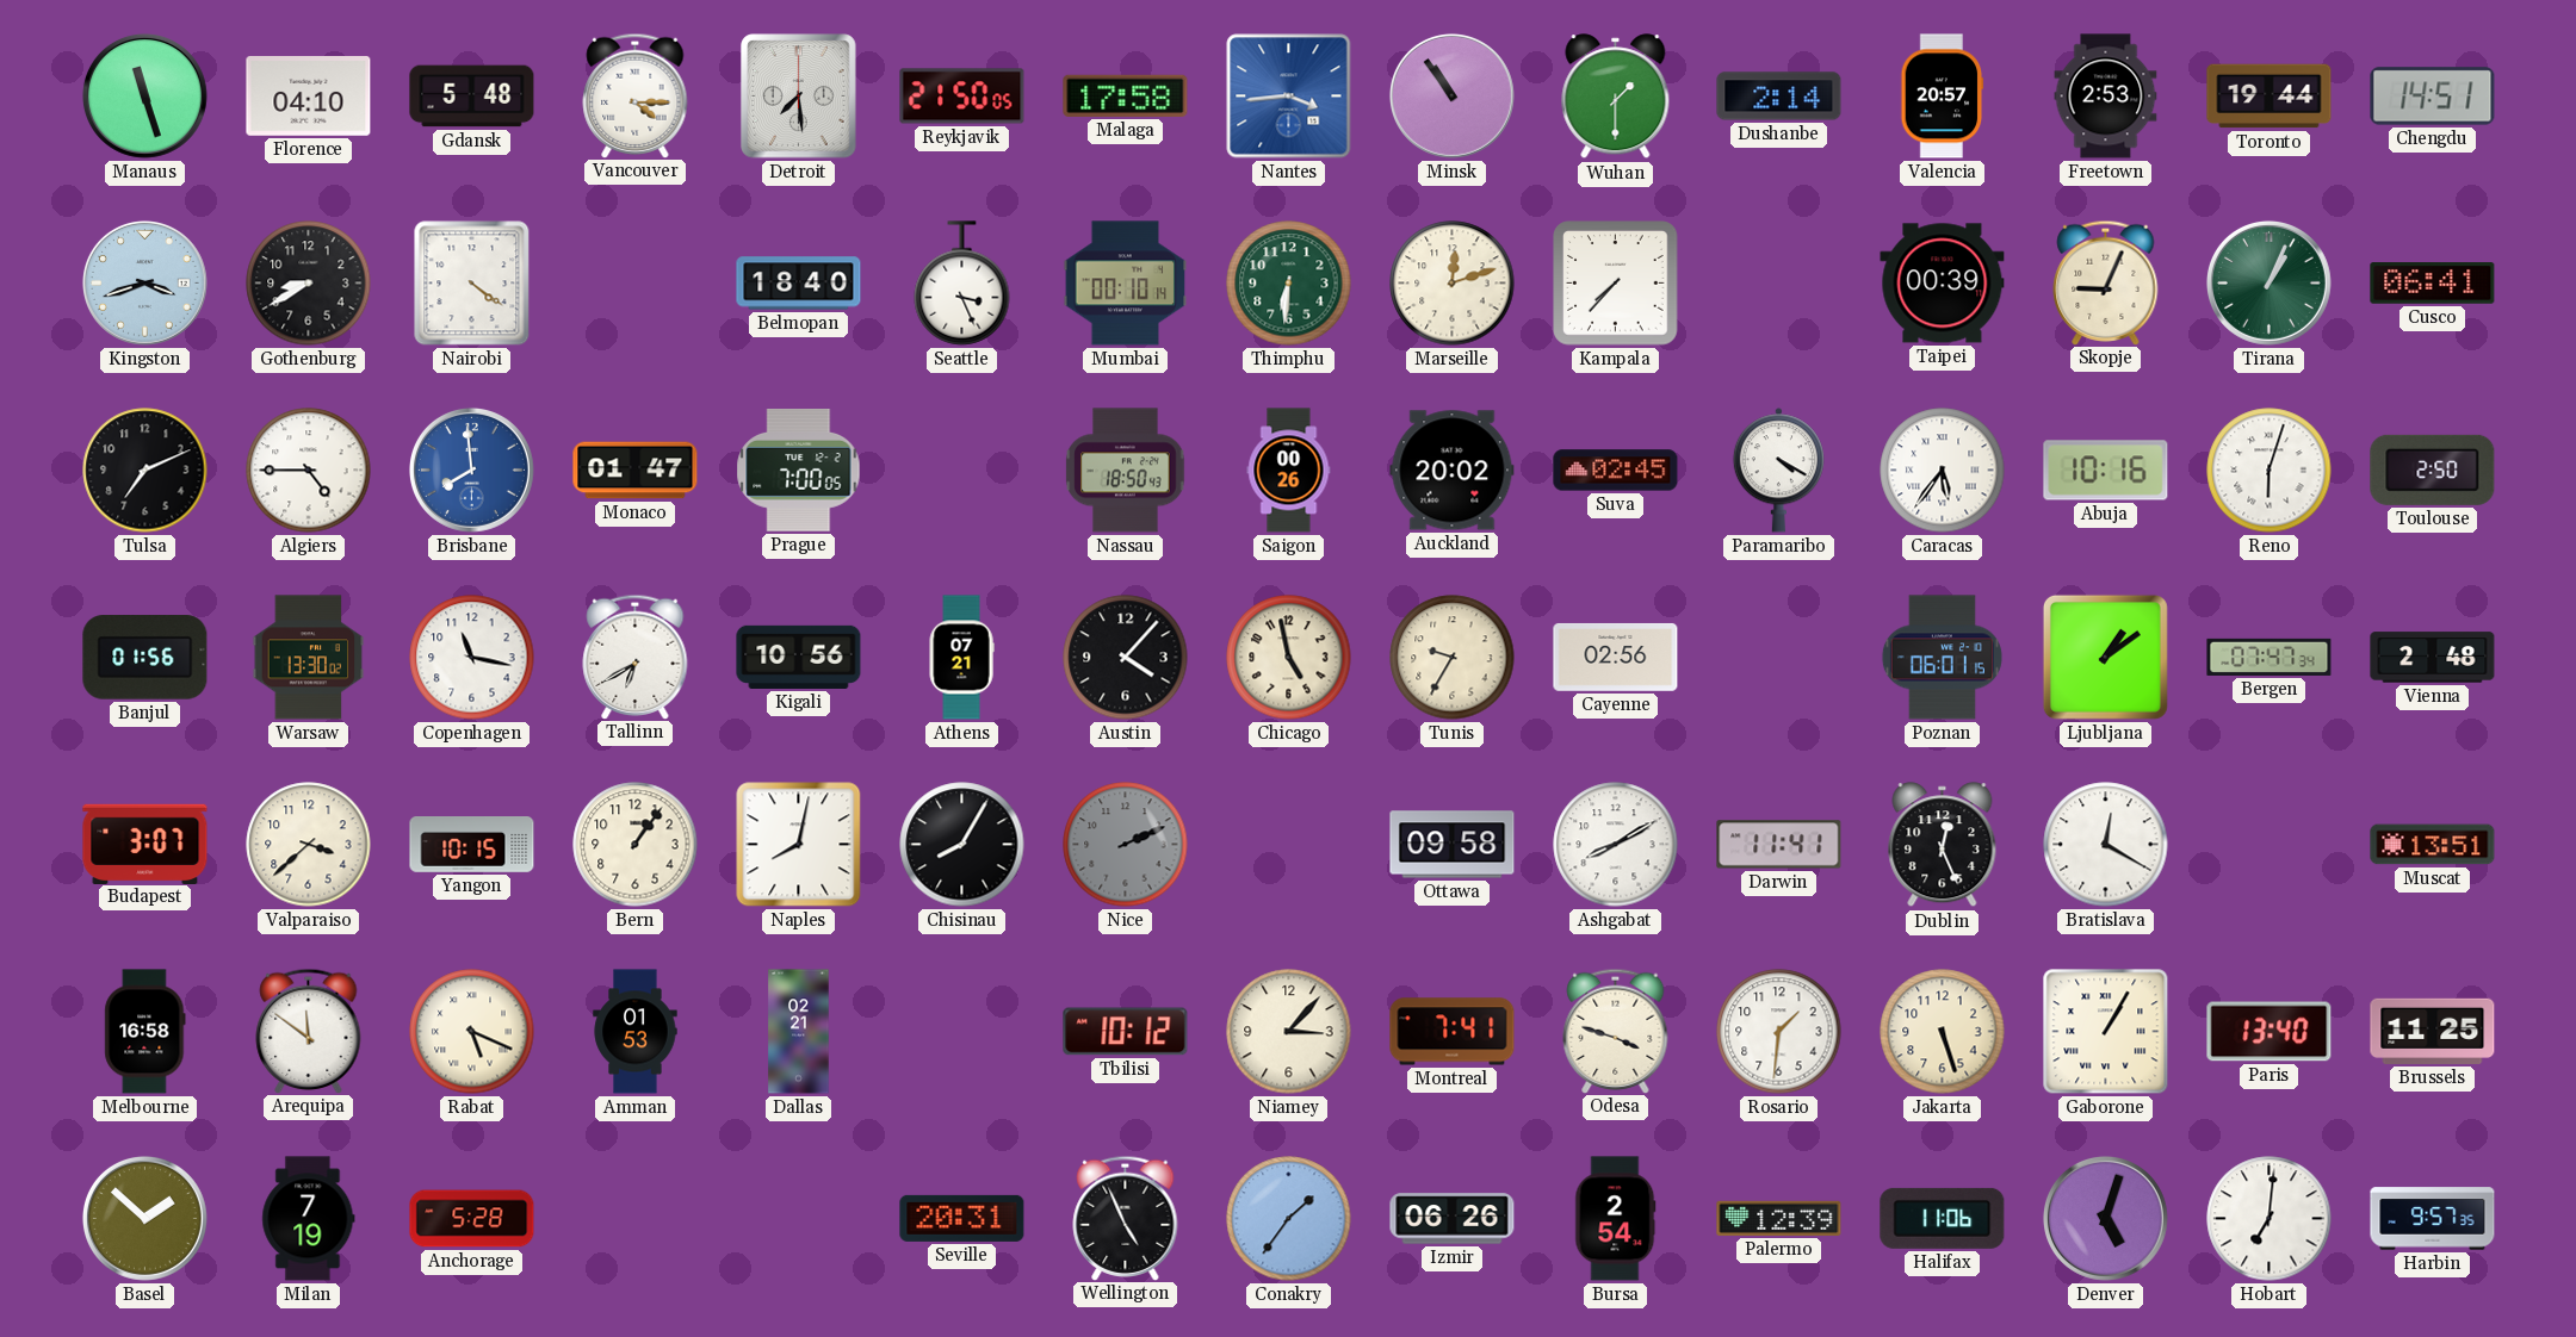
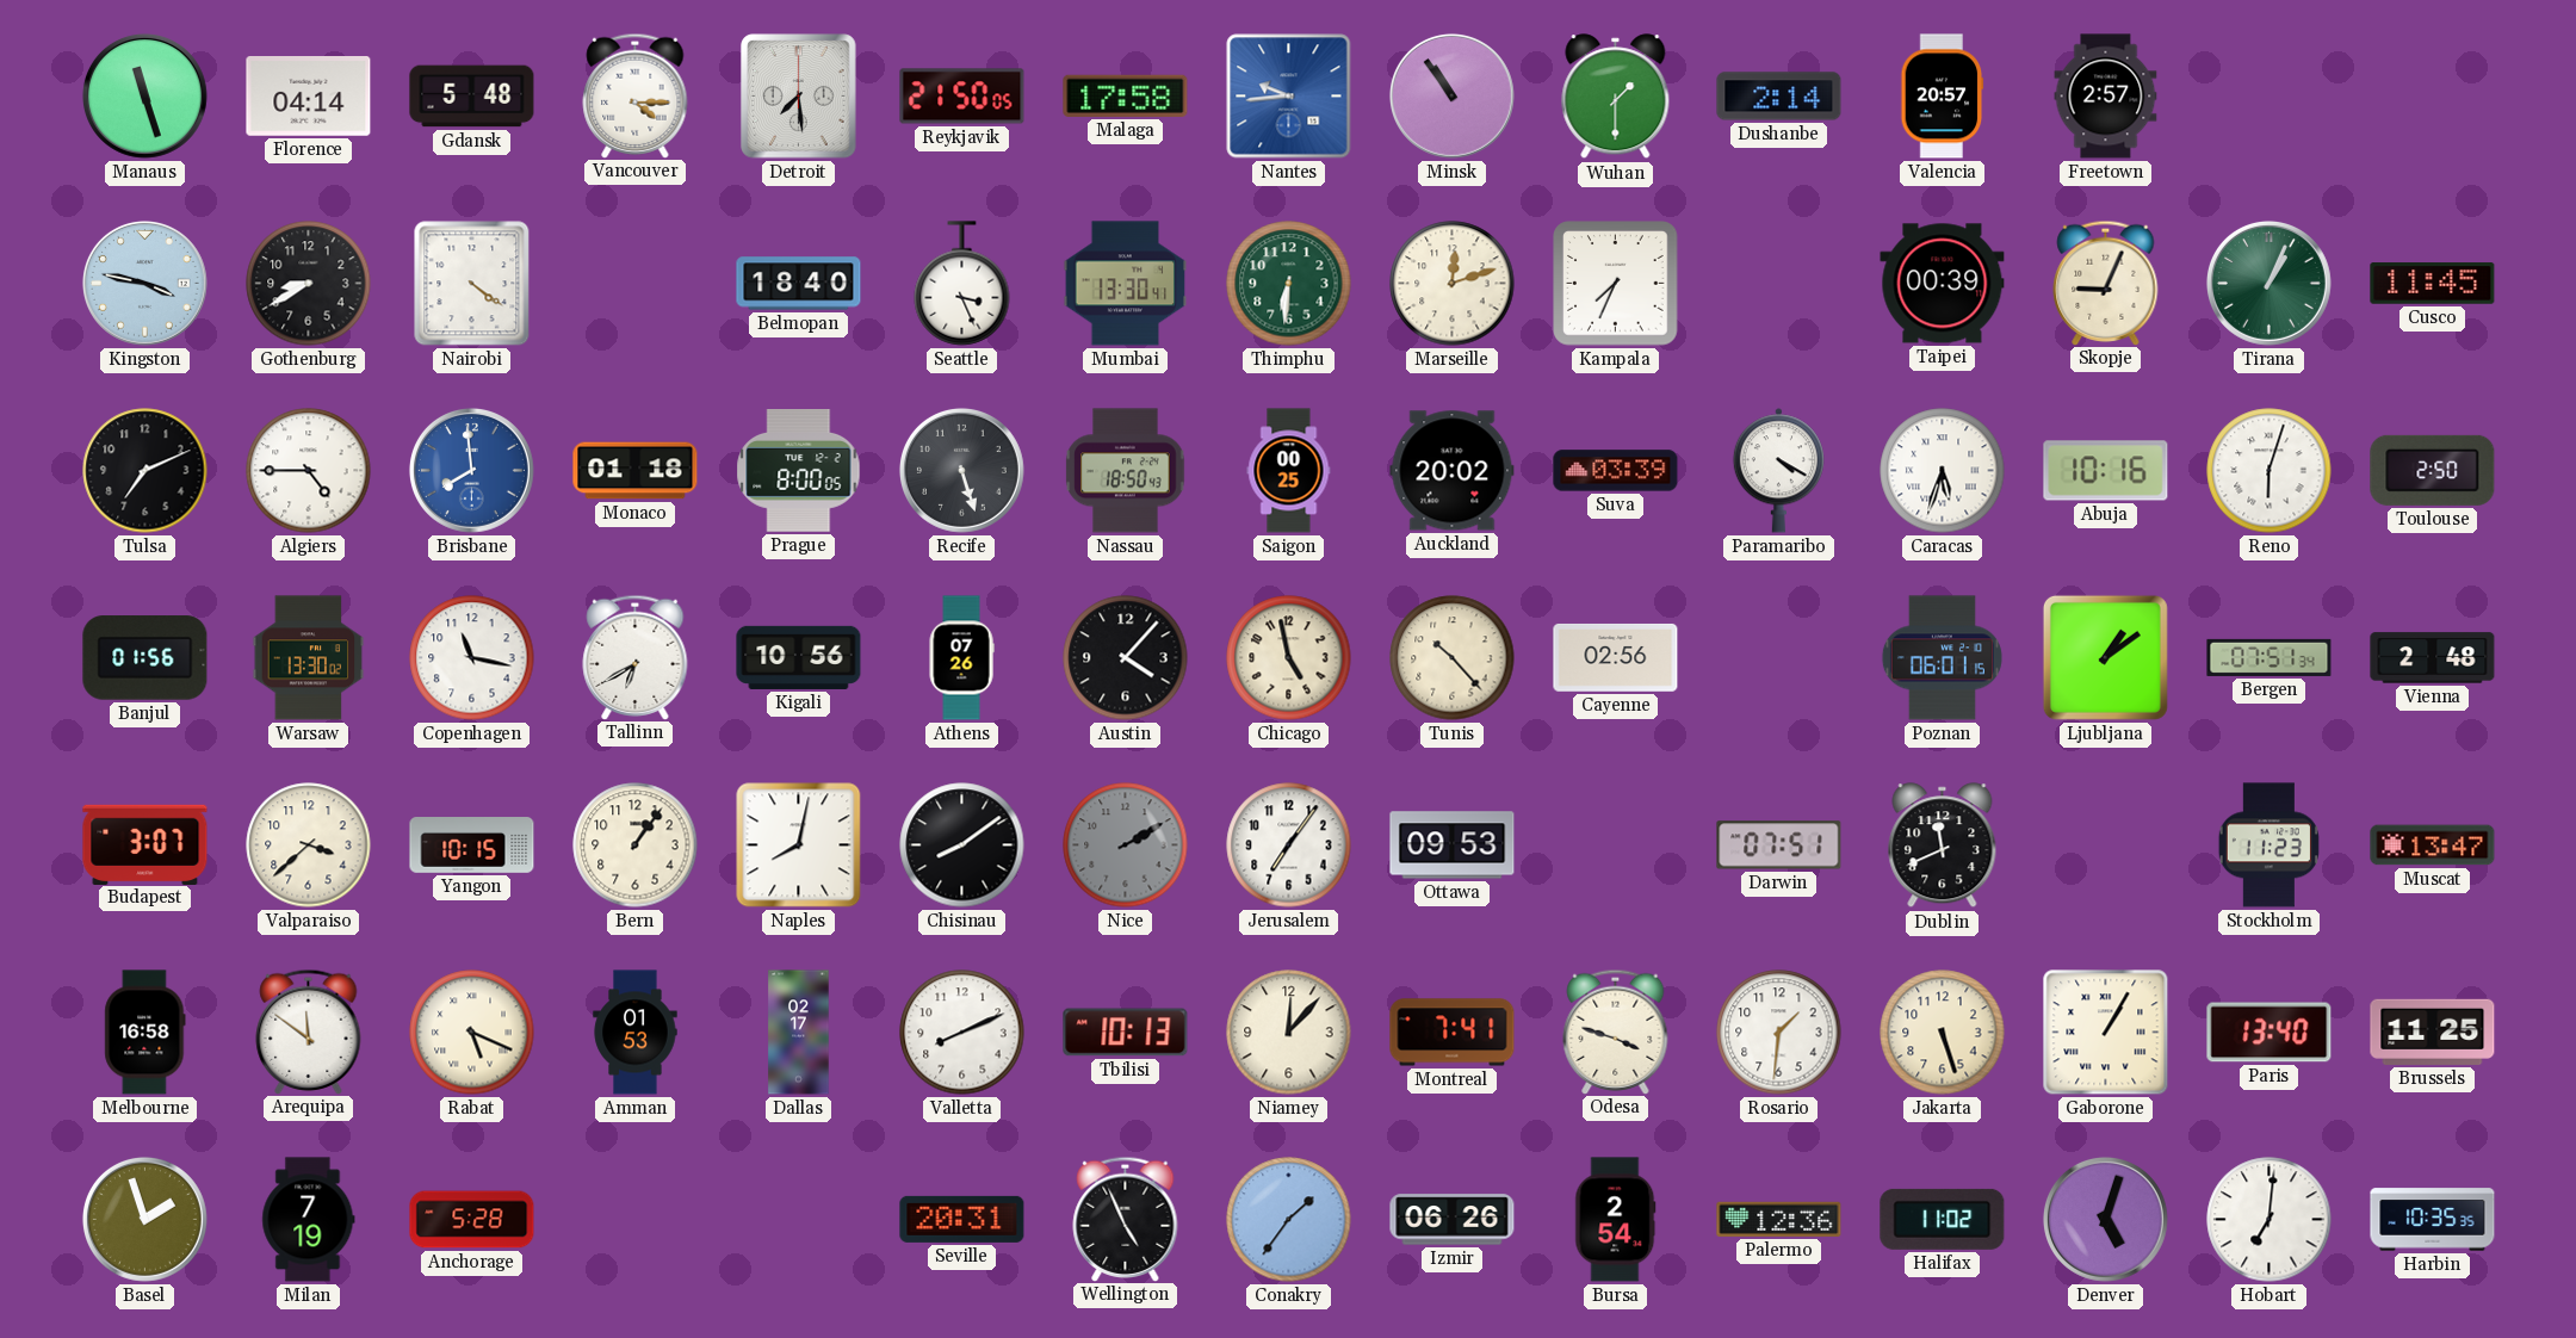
Florence: 04:10 -> 04:14 (309, 97)
Nantes: 3:44 -> 9:44 (1289, 97)
Freetown: 2:53 -> 2:57 (2106, 97)
Toronto: 19:44 -> none (2270, 97)
Chengdu: 14:51 -> none (2433, 97)
Kingston: 3:42 -> 3:47 (144, 283)
Mumbai: 00:10 -> 13:30 (1126, 284)
Kampala: 7:37 -> 7:34 (1616, 284)
Cusco: 06:41 -> 11:45 (2433, 284)
Monaco: 01:47 -> 01:18 (636, 471)
Prague: 7:00 -> 8:00 (799, 471)
Recife: none -> 5:27 (961, 470)
Saigon: 00:26 -> 00:25 (1289, 471)
Suva: 02:45 -> 03:39 (1616, 471)
Caracas: 5:36 -> 5:33 (1943, 471)
Athens: 07:21 -> 07:26 (961, 658)
Tunis: 9:35 -> 10:23 (1453, 658)
Bergen: 07:47 -> 07:51 (2270, 657)
Chisinau: 8:05 -> 8:09 (962, 845)
Nice: 2:11 -> 2:10 (1126, 845)
Jerusalem: none -> 7:06 (1289, 845)
Ottawa: 09:58 -> 09:53 (1453, 845)
Ashgabat: 8:10 -> none (1616, 845)
Darwin: 11:41 -> 07:51 (1779, 845)
Dublin: 12:26 -> 11:41 (1943, 845)
Bratislava: 12:20 -> none (2106, 845)
Stockholm: none -> 11:23 (2268, 845)
Muscat: 13:51 -> 13:47 (2433, 845)
Dallas: 02:21 -> 02:17 (799, 1033)
Valletta: none -> 8:11 (962, 1033)
Tbilisi: 10:12 -> 10:13 (1126, 1033)
Niamey: 3:07 -> 12:07 (1289, 1033)
Basel: 1:52 -> 1:57 (144, 1219)
Palermo: 12:39 -> 12:36 (1779, 1219)
Halifax: 11:06 -> 11:02 (1943, 1219)
Harbin: 9:57 -> 10:35 (2433, 1220)
